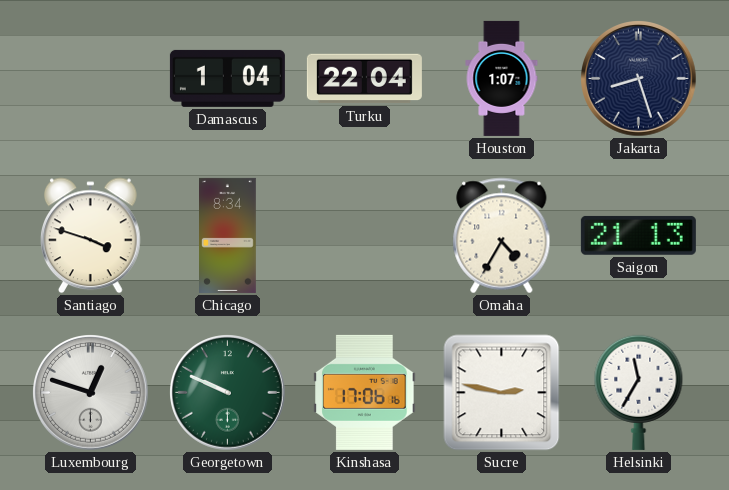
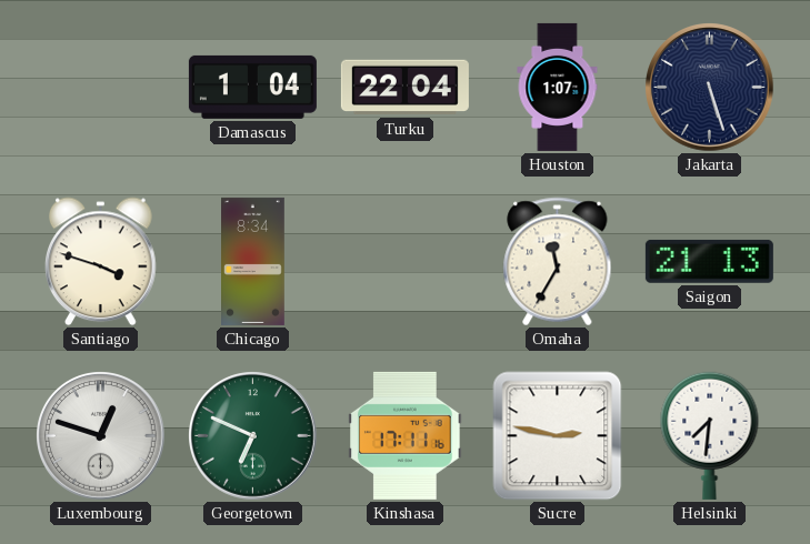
Jakarta: 8:27 -> 5:27 (710, 88)
Omaha: 4:35 -> 11:35 (558, 262)
Georgetown: 9:49 -> 6:49 (253, 436)
Kinshasa: 17:06 -> 17:11 (406, 435)
Helsinki: 11:35 -> 7:31 (710, 435)
